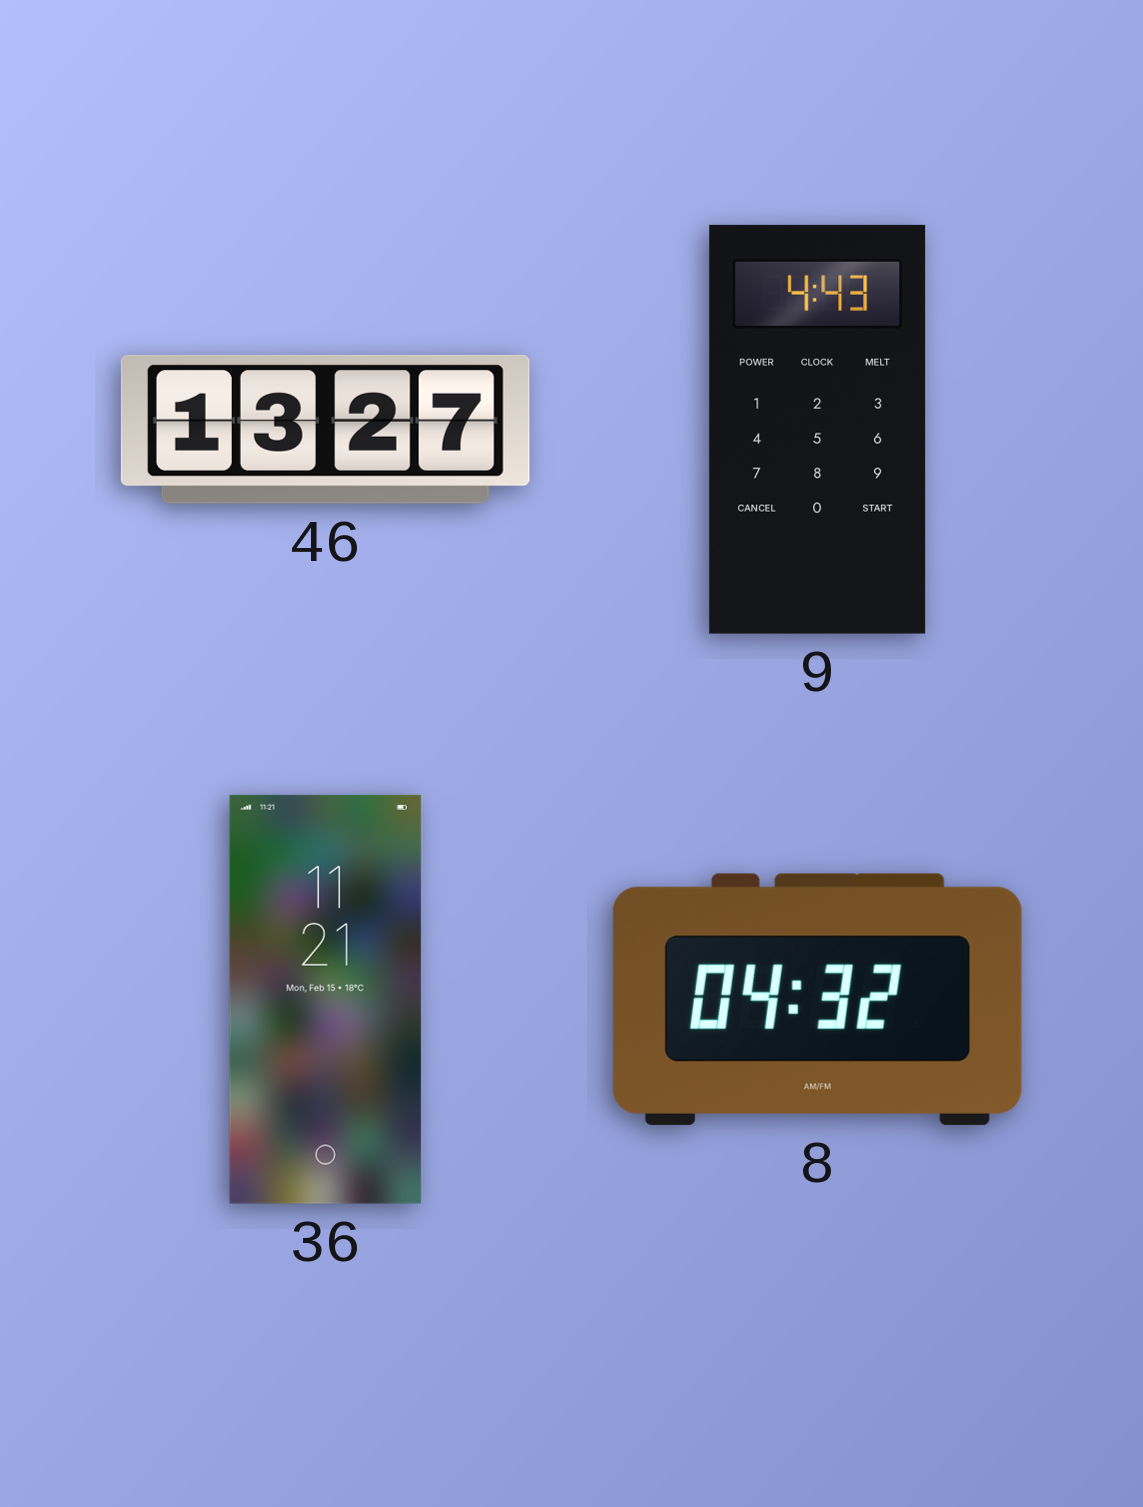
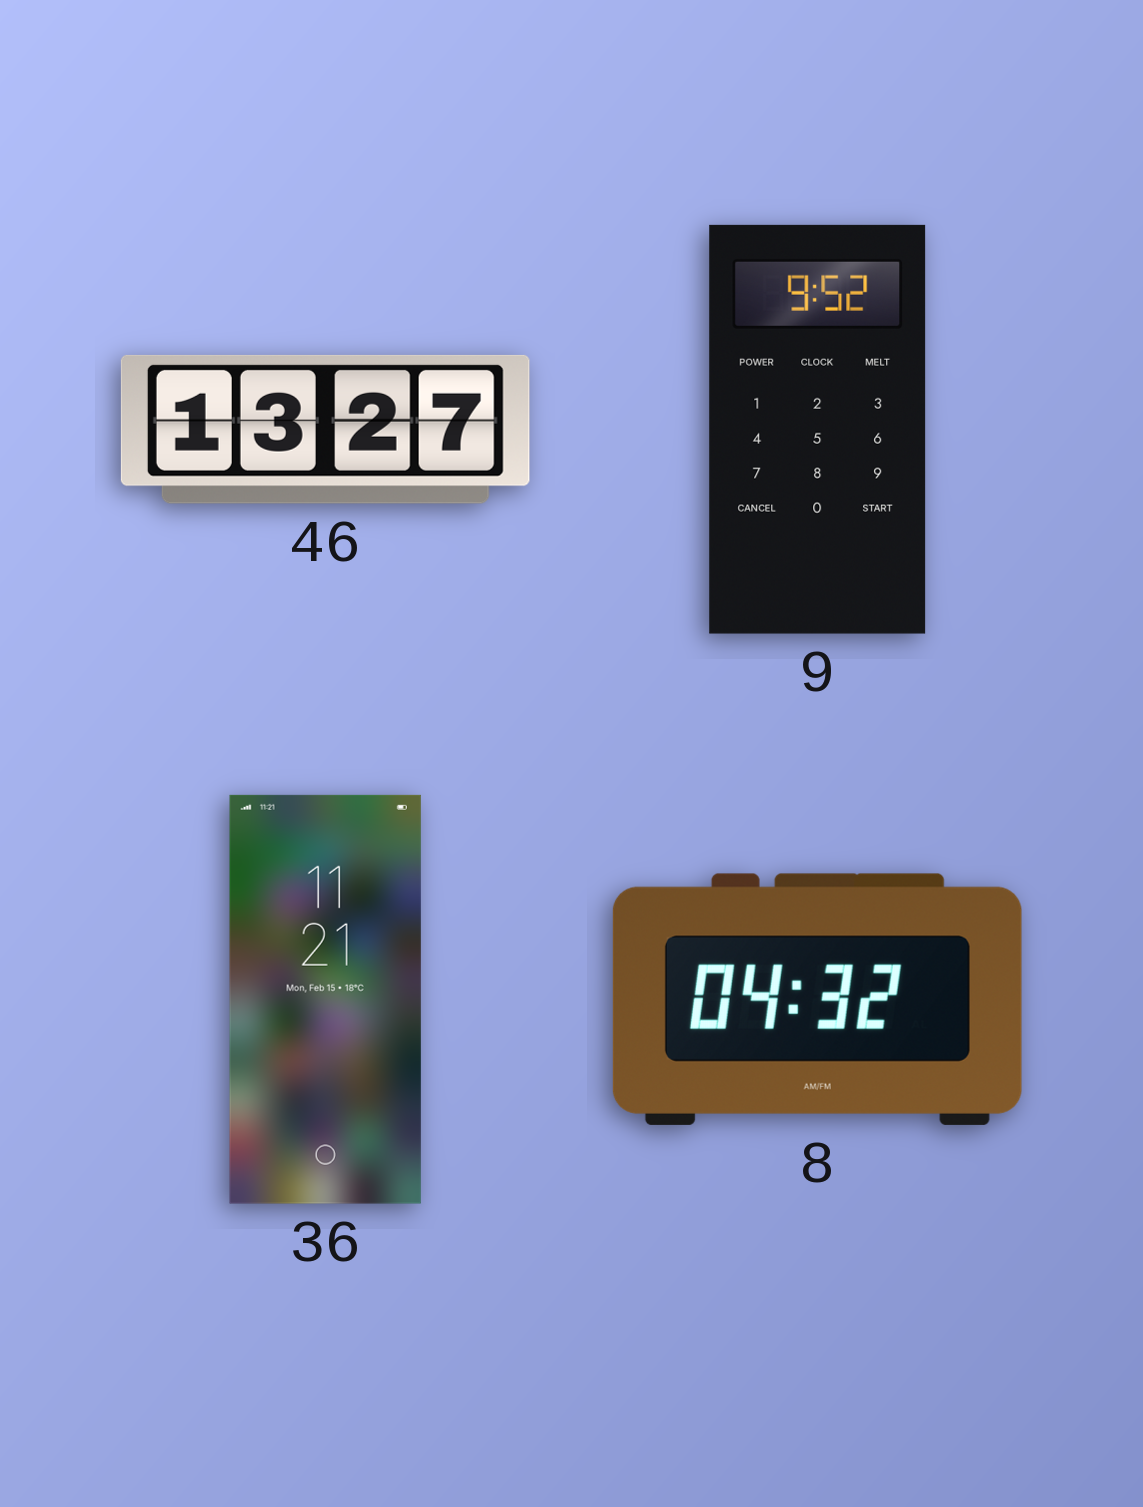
9: 4:43 -> 9:52 (818, 429)
